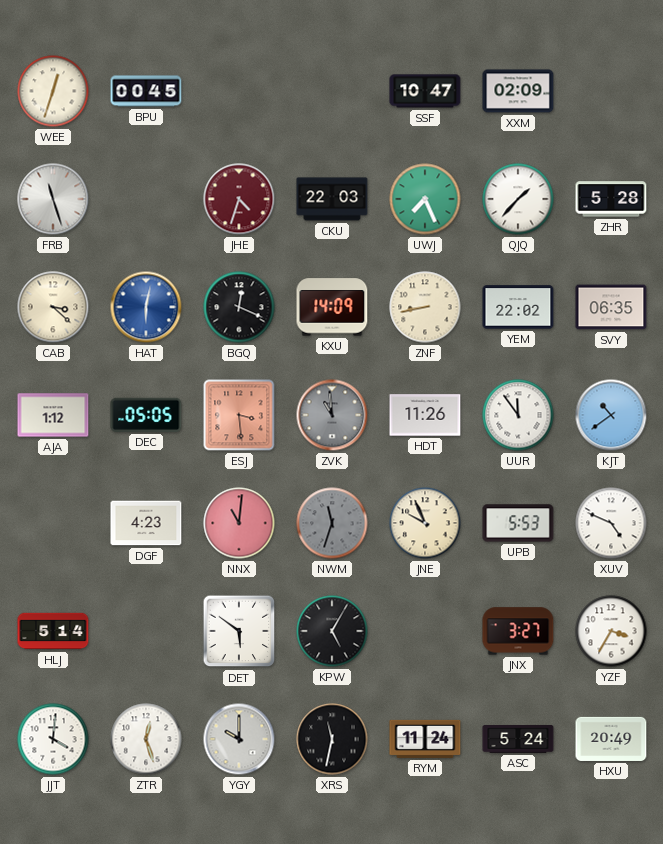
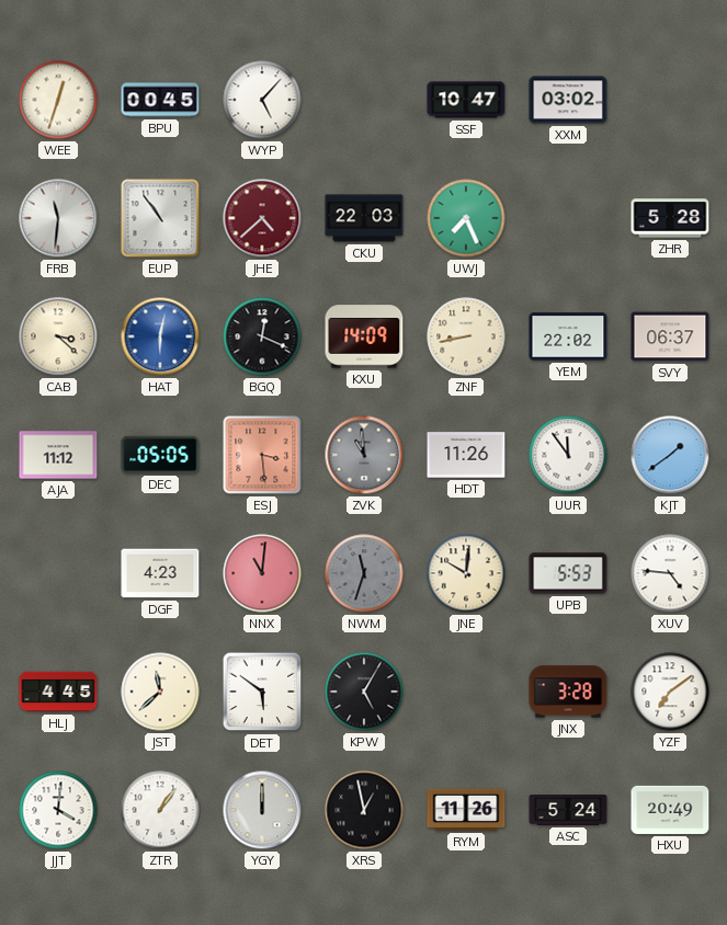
WYP: none -> 5:07 (262, 100)
XXM: 02:09 -> 03:02 (568, 100)
FRB: 11:27 -> 11:31 (58, 218)
EUP: none -> 10:54 (160, 218)
JHE: 4:33 -> 4:38 (262, 218)
QJQ: 1:37 -> none (518, 199)
SVY: 06:35 -> 06:37 (670, 336)
AJA: 1:12 -> 11:12 (58, 455)
KJT: 10:39 -> 1:39 (670, 455)
JNE: 9:56 -> 10:01 (466, 573)
XUV: 4:49 -> 4:46 (670, 573)
HLJ: 5:14 -> 4:45 (58, 692)
JST: none -> 11:38 (160, 692)
JNX: 3:27 -> 3:28 (568, 692)
YZF: 3:35 -> 7:09 (670, 692)
ZTR: 12:27 -> 1:06 (160, 810)
YGY: 10:00 -> 12:00 (262, 810)
XRS: 11:32 -> 12:58 (364, 810)
RYM: 11:24 -> 11:26 (466, 810)
